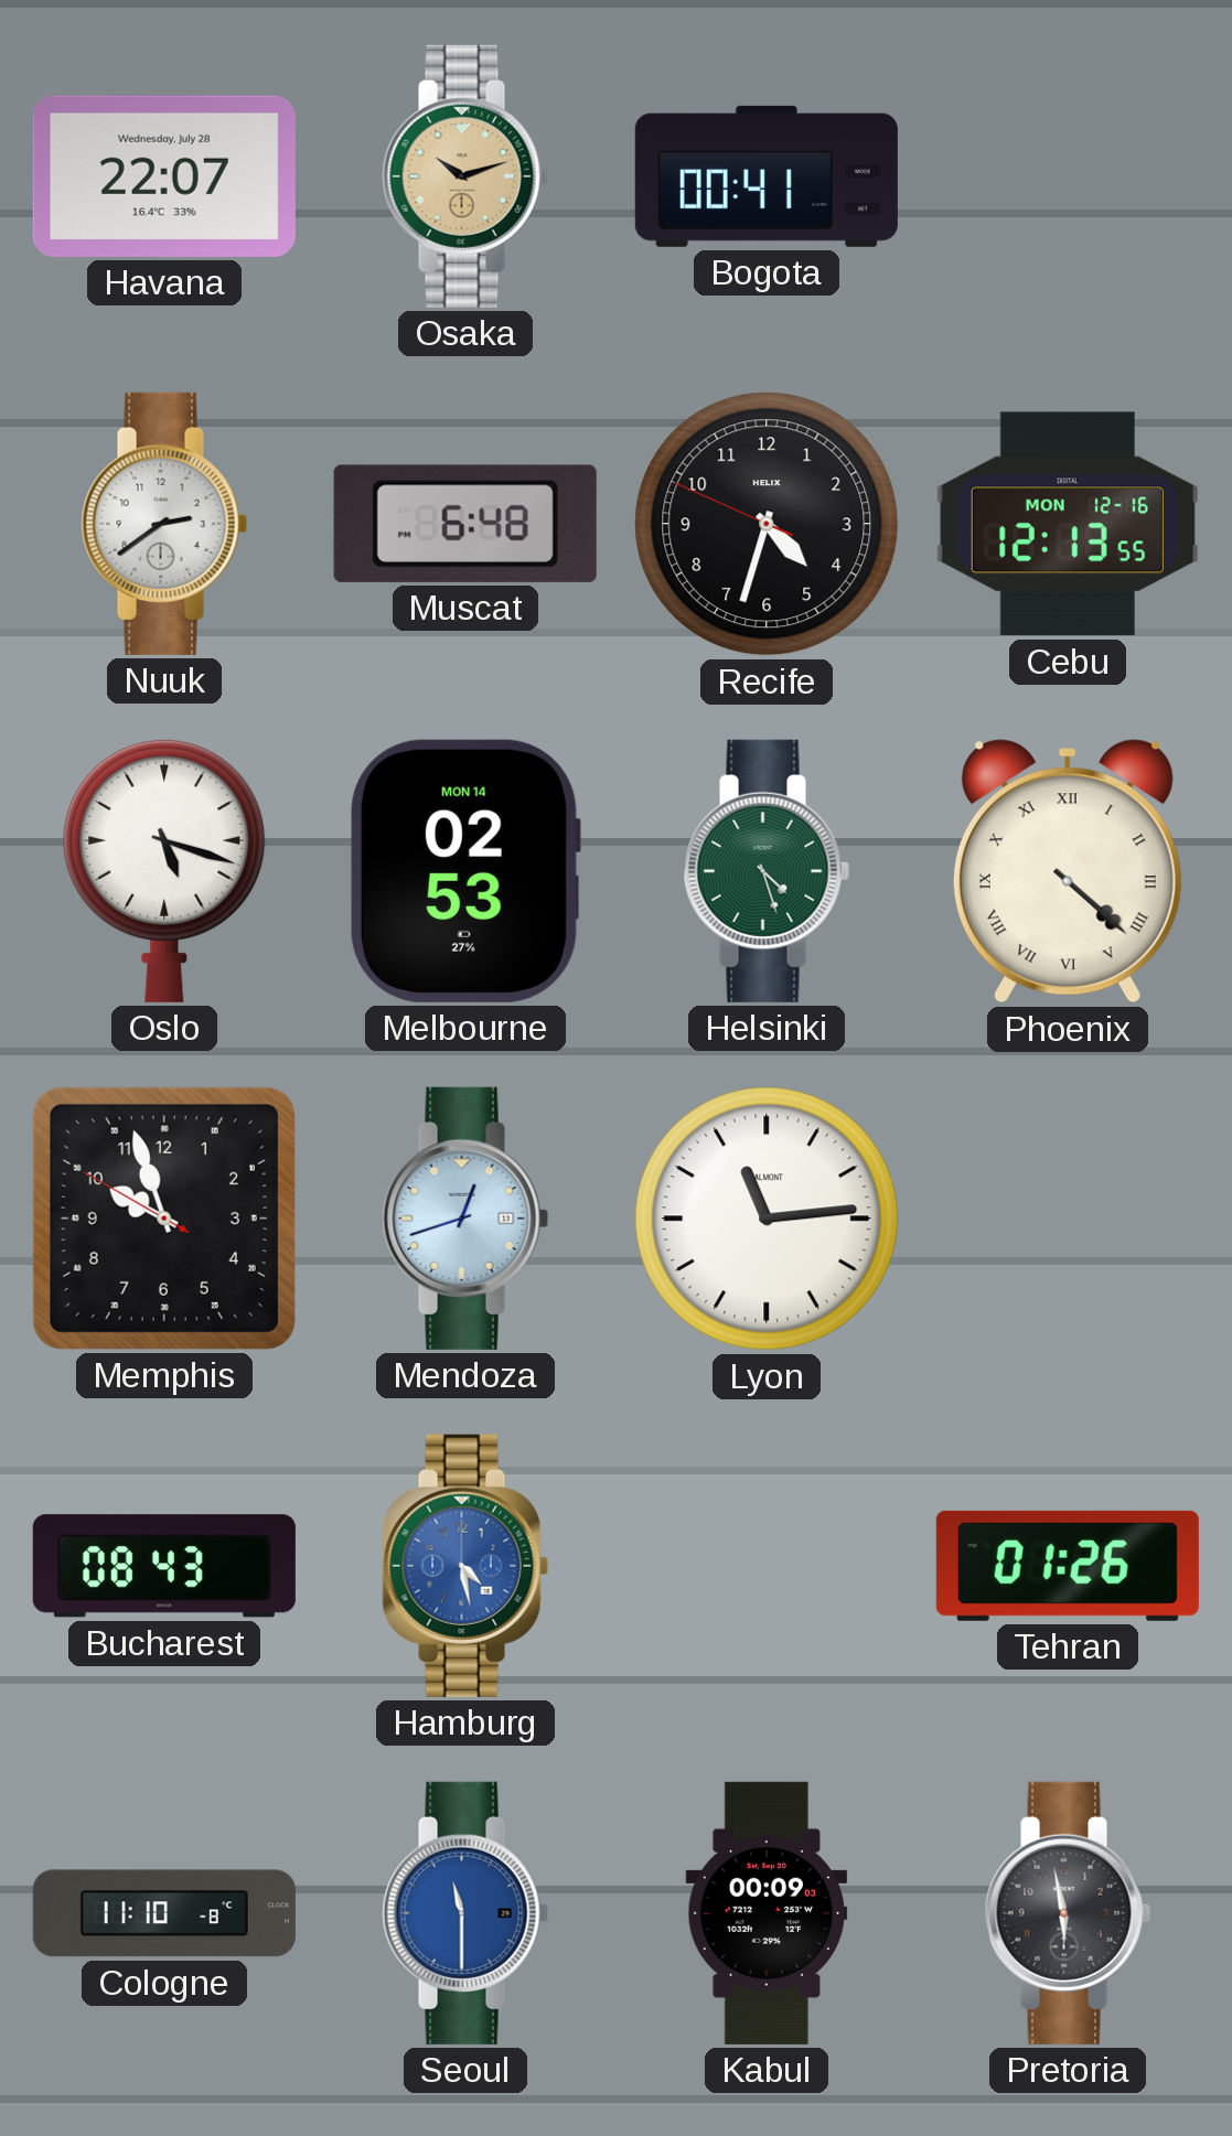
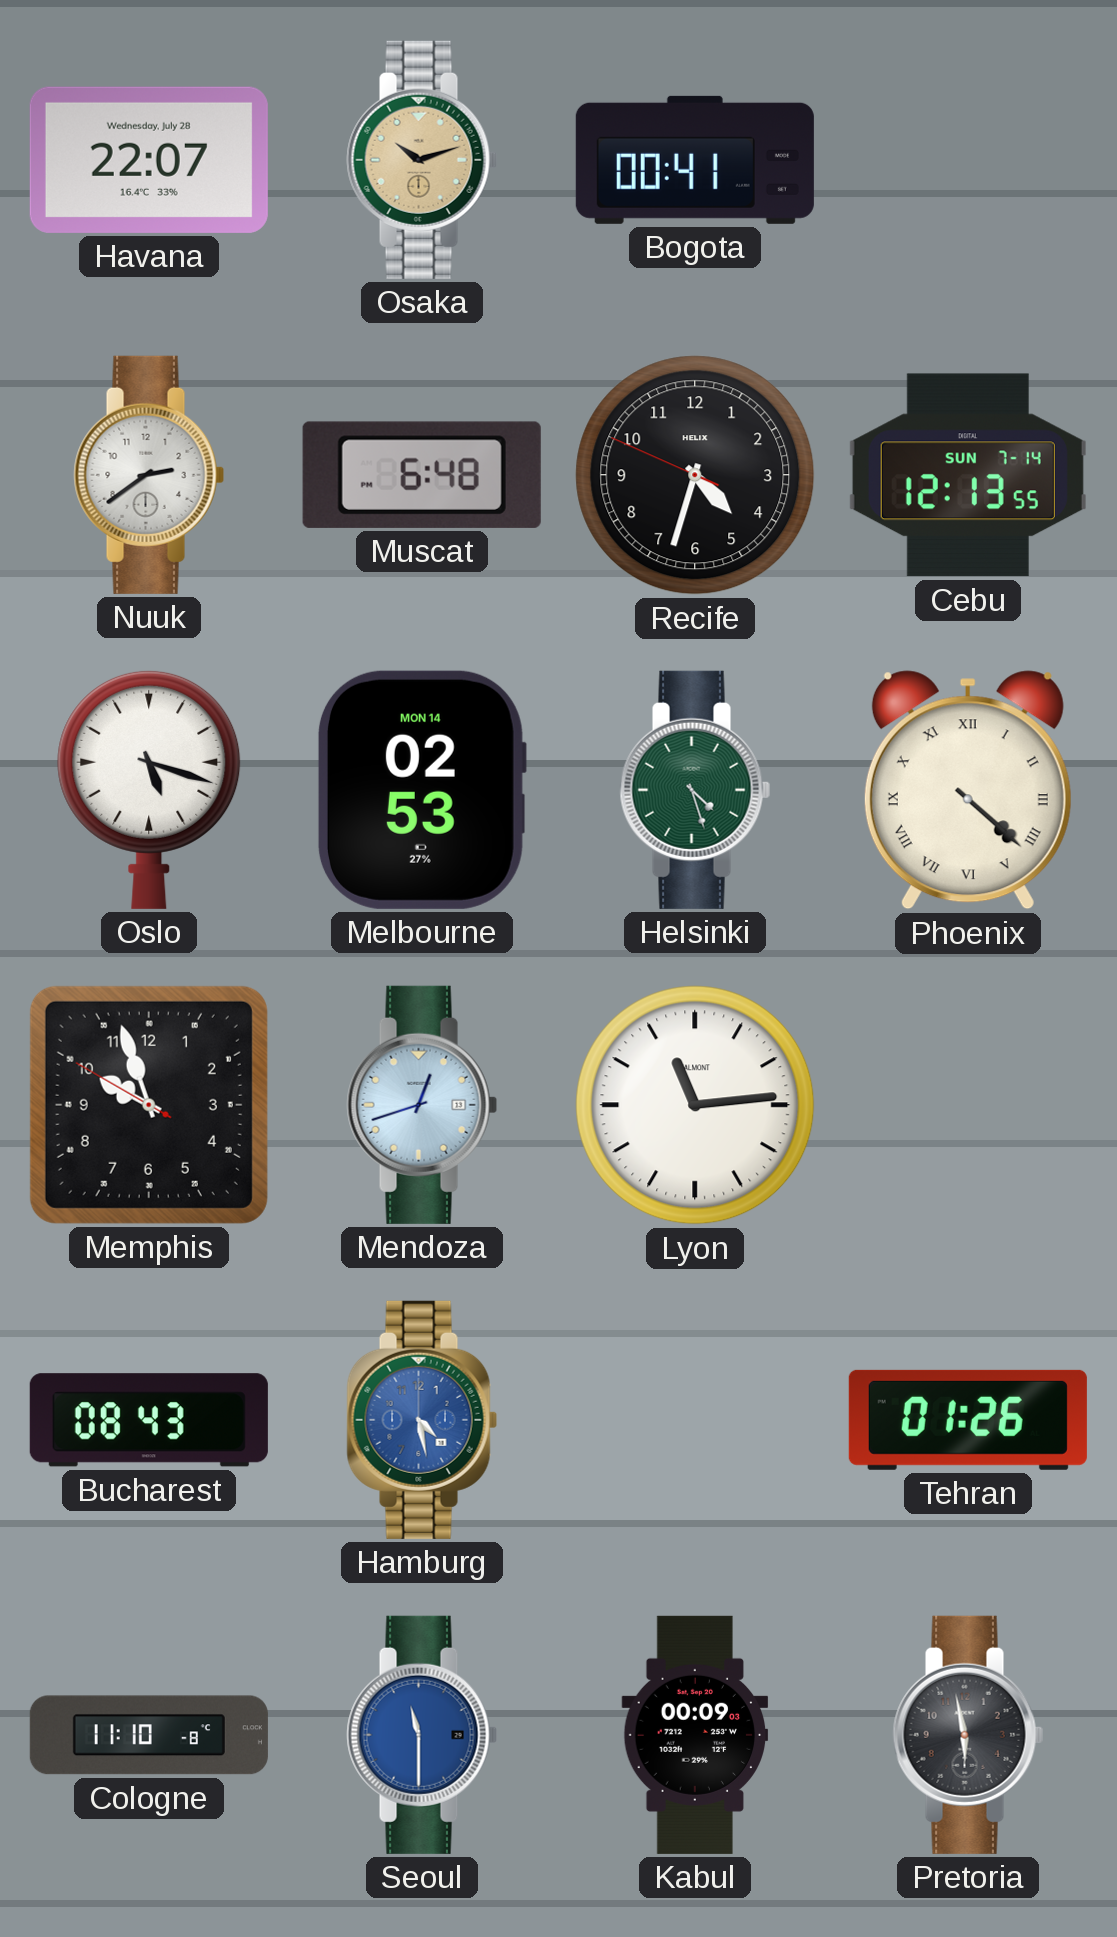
Cebu date: MON 12-16 -> SUN 7-14 (968, 475)
